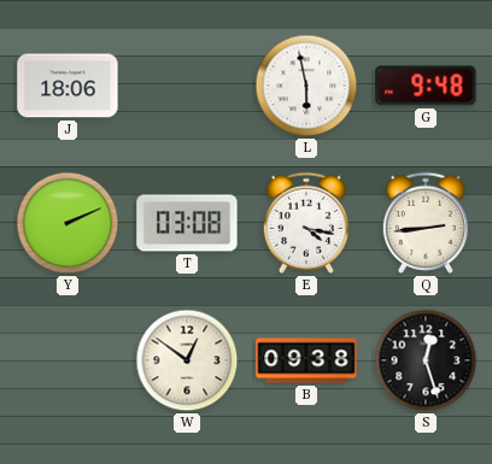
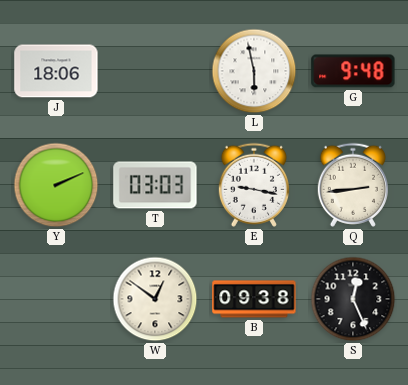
T: 03:08 -> 03:03 (155, 185)
E: 4:17 -> 9:17 (254, 185)
S: 12:27 -> 12:26 (353, 299)
